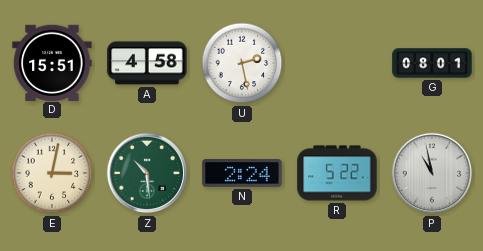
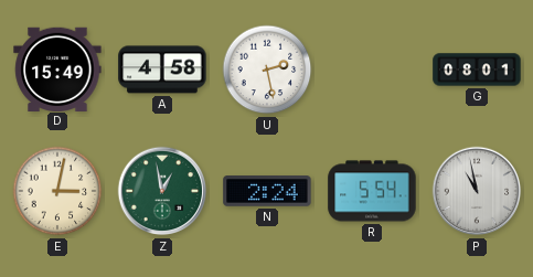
D: 15:51 -> 15:49 (57, 68)
Z: 10:29 -> 12:58 (162, 191)
R: 5:22 -> 5:54 (372, 191)
